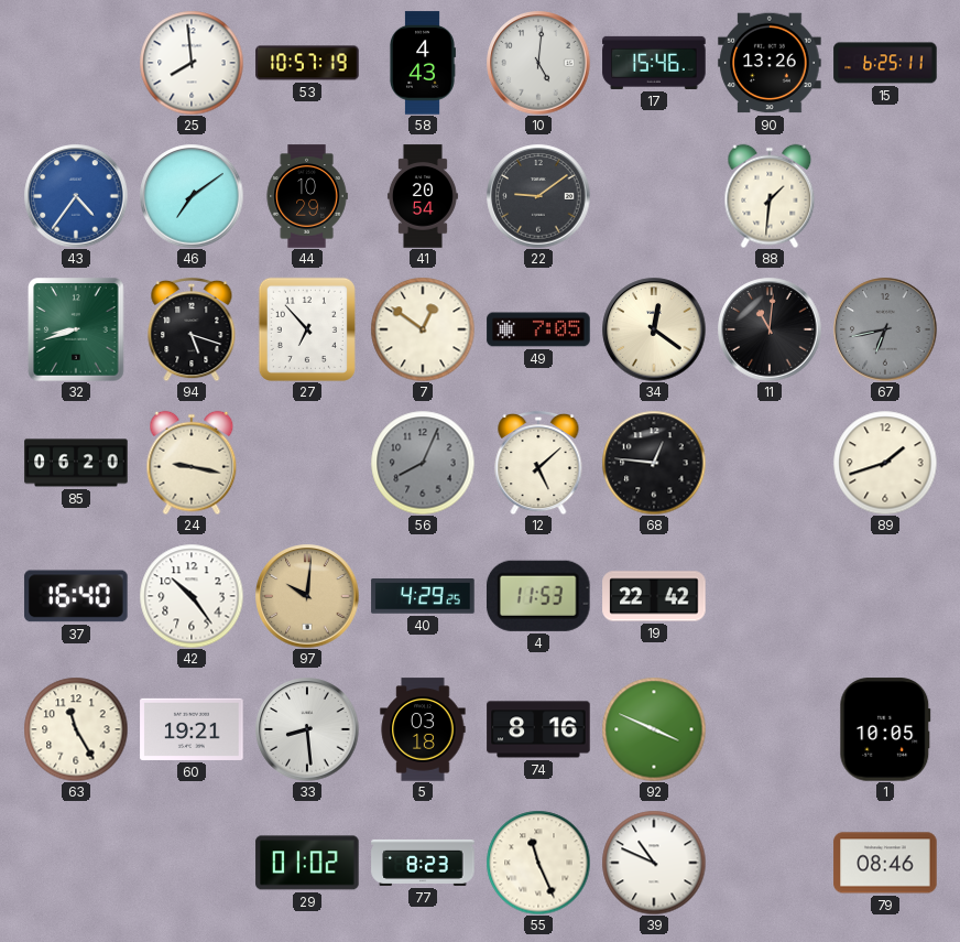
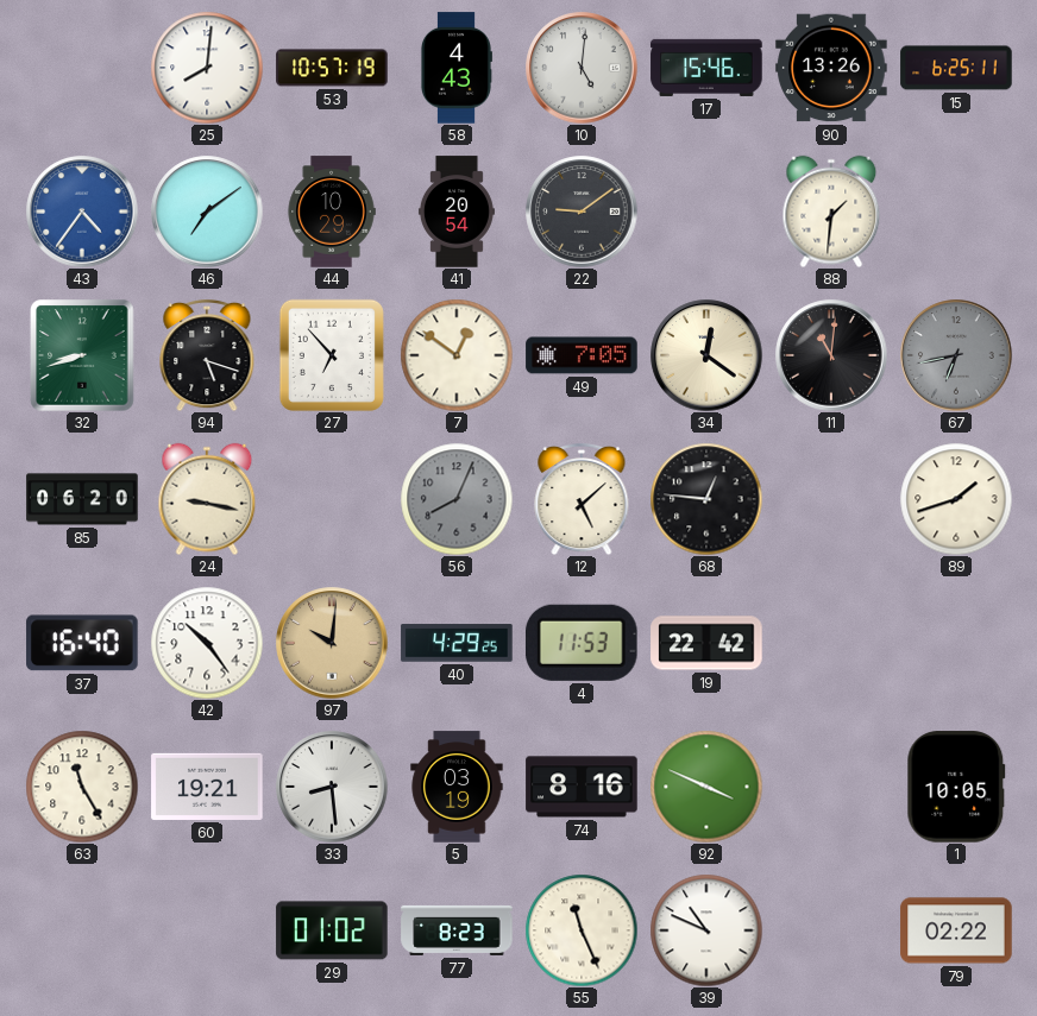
25: 7:59 -> 8:01 (207, 68)
5: 03:18 -> 03:19 (457, 787)
79: 08:46 -> 02:22 (956, 930)
